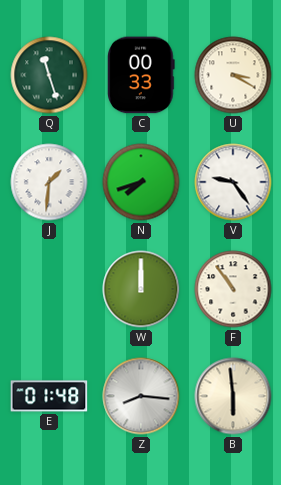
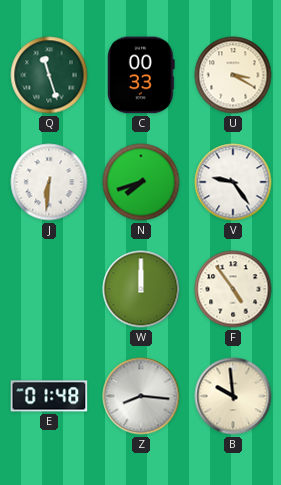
J: 1:31 -> 6:31 (49, 182)
F: 10:54 -> 4:54 (233, 289)
B: 5:59 -> 9:59 (233, 396)
